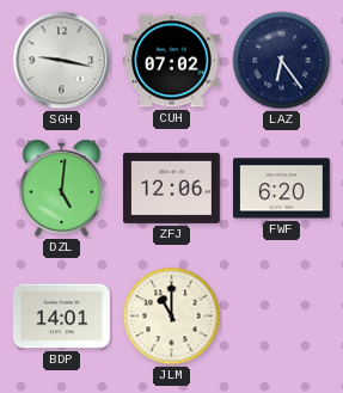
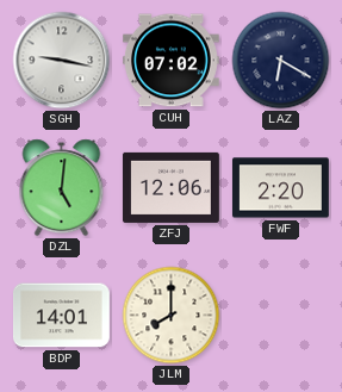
LAZ: 6:24 -> 6:20 (281, 61)
FWF: 6:20 -> 2:20 (280, 188)
JLM: 11:00 -> 8:00 (172, 316)
